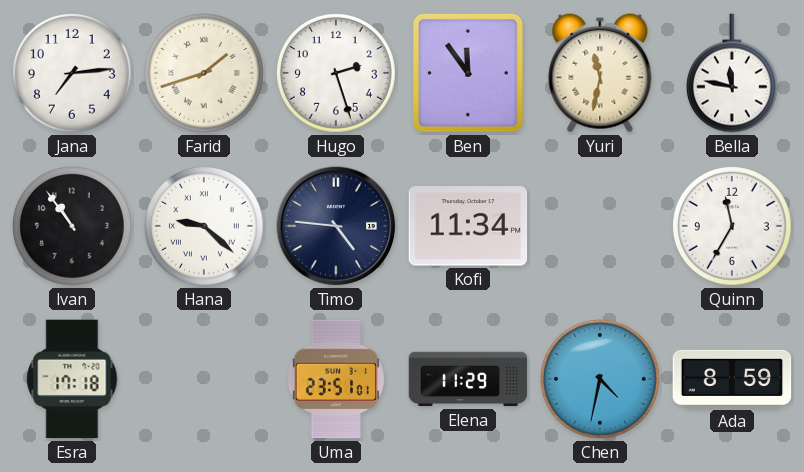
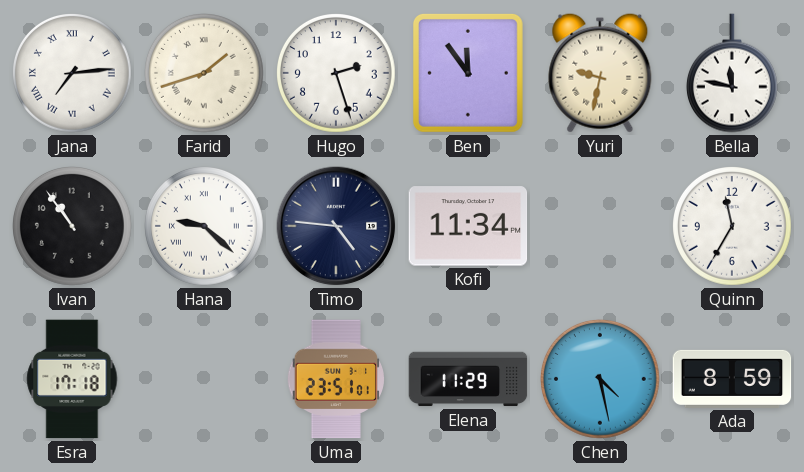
Jana numerals: Arabic -> Roman (73, 74)
Yuri: 11:32 -> 9:32 (600, 73)
Chen: 4:32 -> 4:28 (601, 380)
